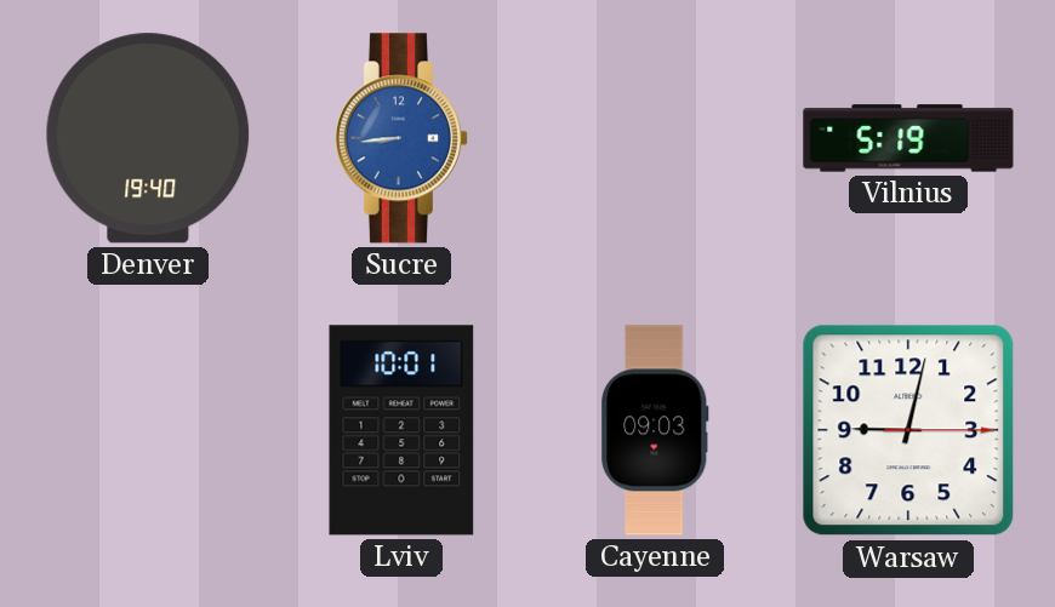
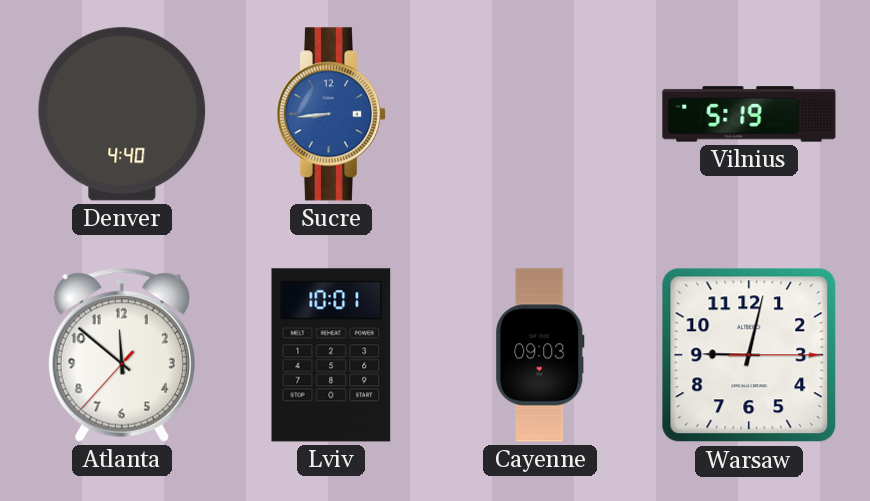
Denver: 19:40 -> 4:40 (122, 114)
Atlanta: none -> 11:51 (122, 355)
